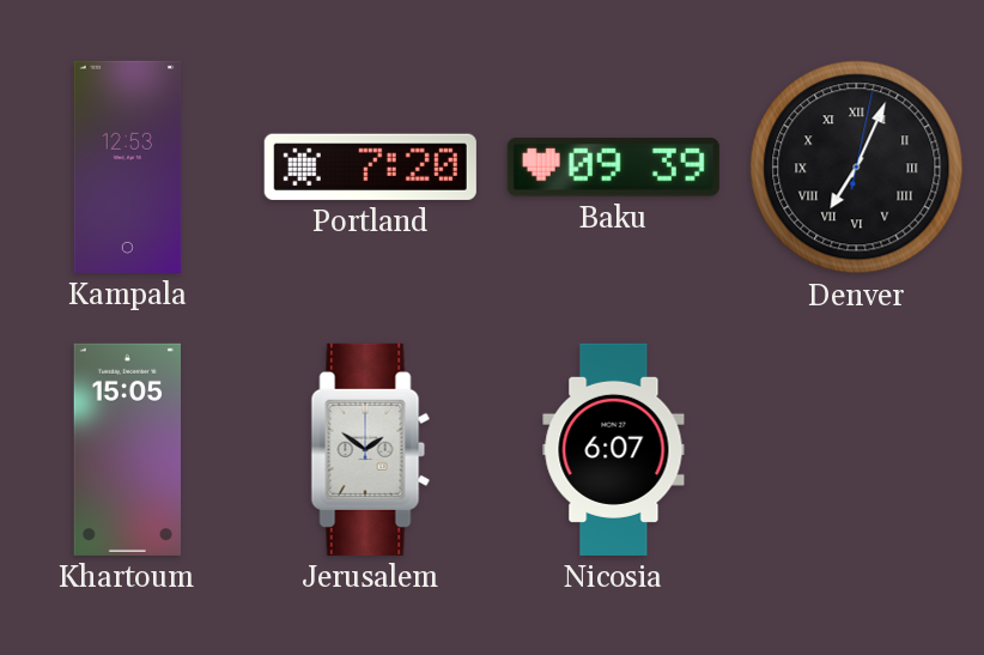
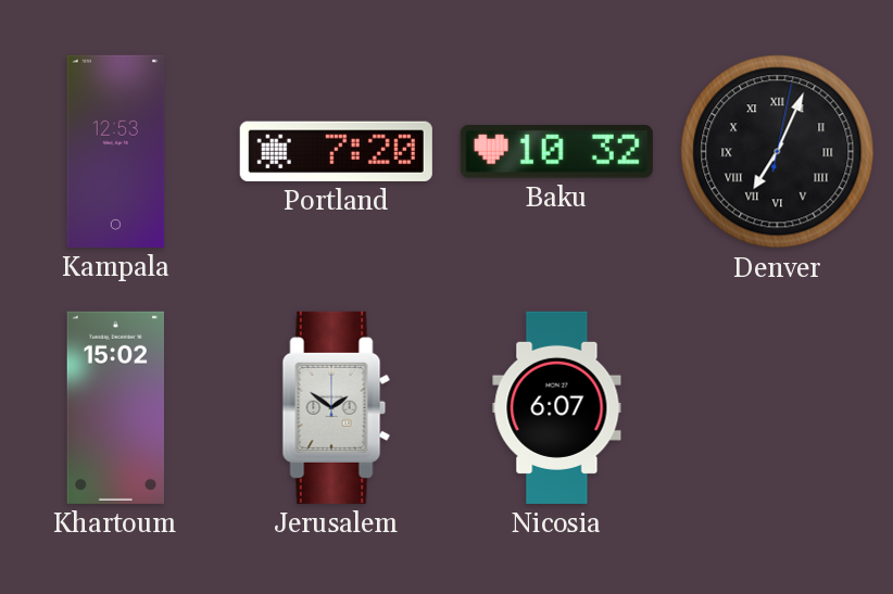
Baku: 09:39 -> 10:32 (556, 151)
Khartoum: 15:05 -> 15:02 (115, 407)
